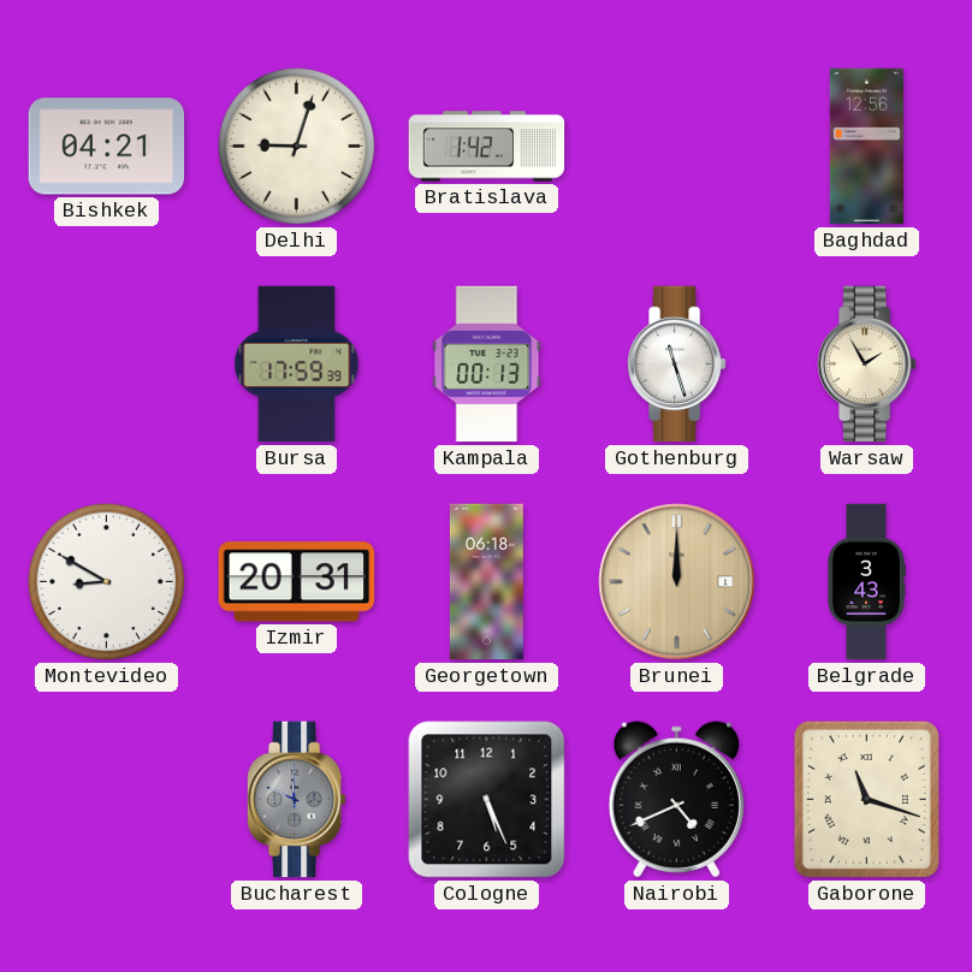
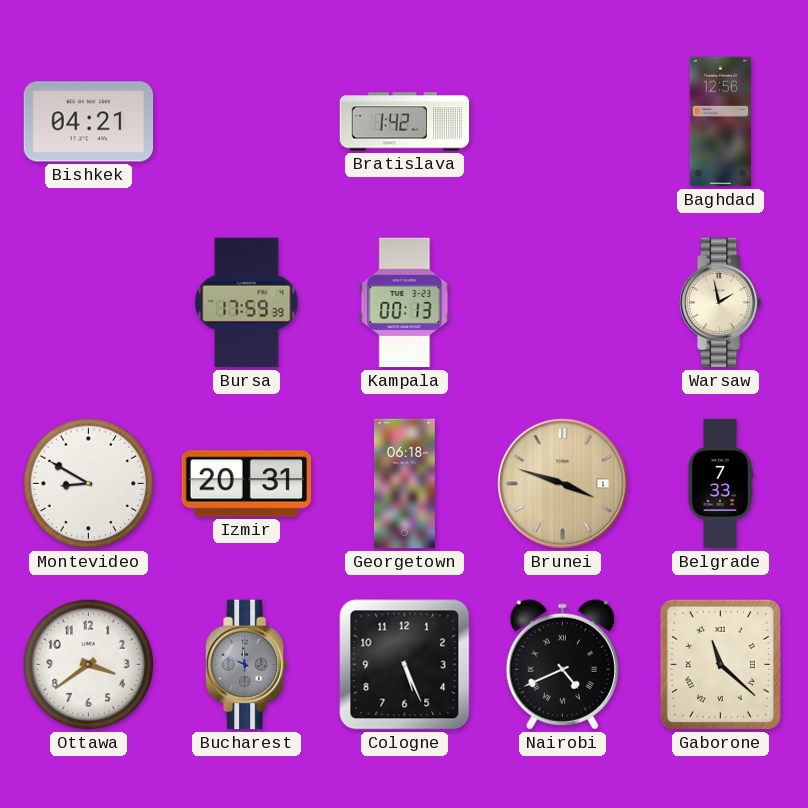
Delhi: 9:03 -> none (297, 147)
Gothenburg: 11:27 -> none (677, 364)
Warsaw: 1:55 -> 1:58 (721, 303)
Brunei: 12:00 -> 3:48 (563, 484)
Belgrade: 3:43 -> 7:33 (720, 484)
Ottawa: none -> 3:39 (89, 665)
Gaborone: 11:18 -> 11:22 (720, 664)
